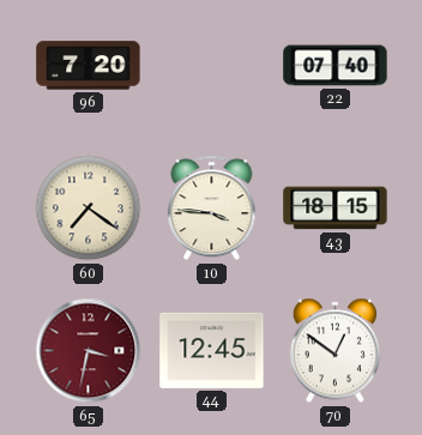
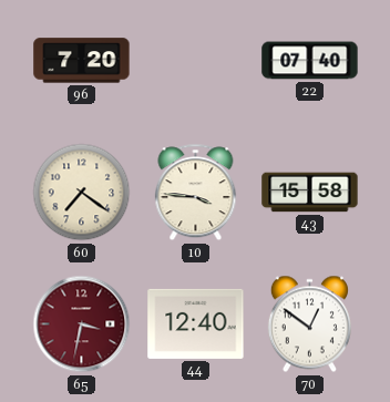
43: 18:15 -> 15:58 (310, 193)
44: 12:45 -> 12:40 (196, 323)
